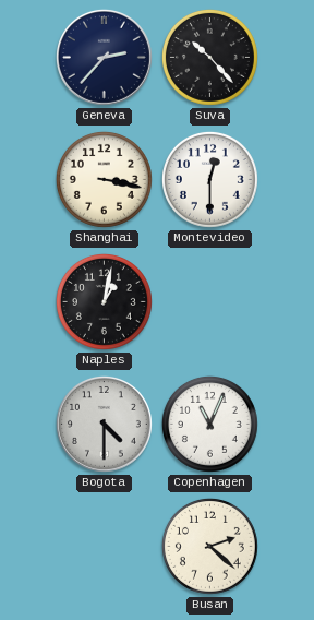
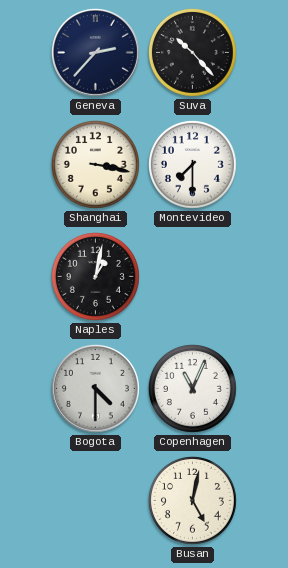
Montevideo: 12:30 -> 7:30 (192, 164)
Busan: 2:22 -> 5:02 (192, 500)
